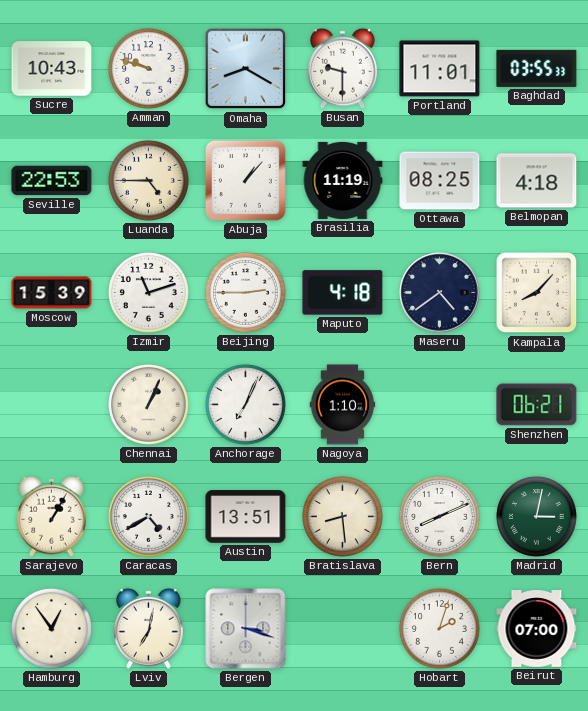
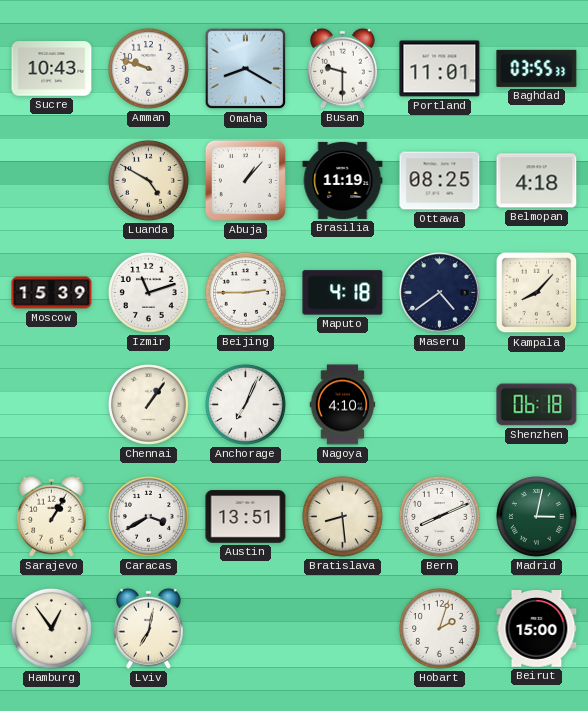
Seville: 22:53 -> none (52, 181)
Luanda: 4:45 -> 4:50 (148, 180)
Chennai: 1:04 -> 1:06 (148, 404)
Nagoya: 1:10 -> 4:10 (343, 405)
Shenzhen: 06:21 -> 06:18 (537, 405)
Caracas: 4:40 -> 3:40 (148, 516)
Bergen: 3:18 -> none (246, 629)
Beirut: 07:00 -> 15:00 (537, 629)
